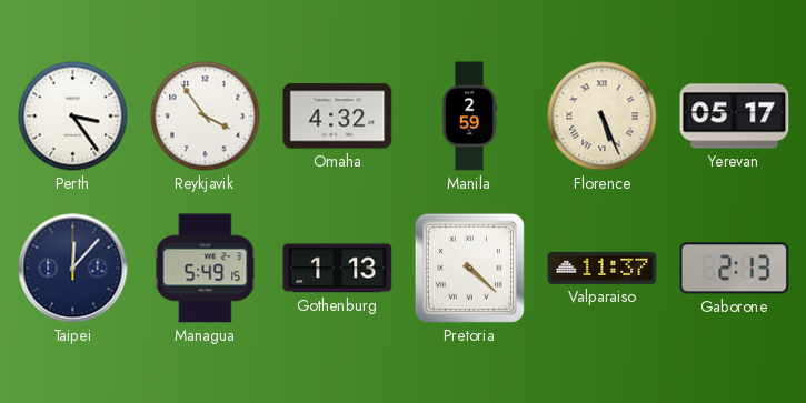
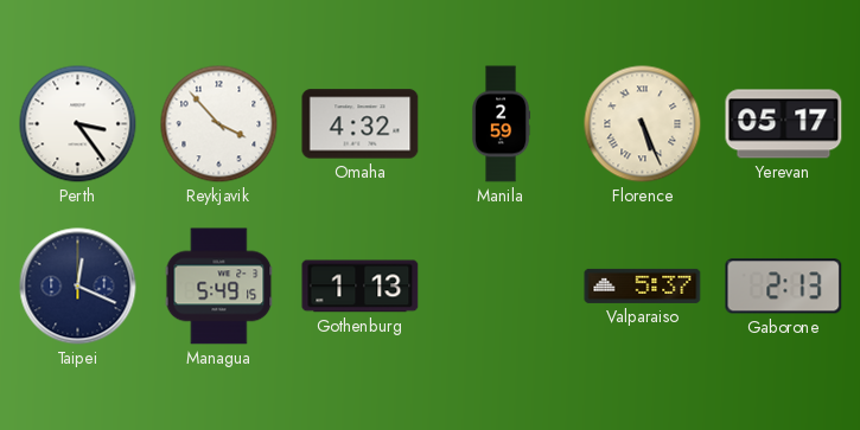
Reykjavik: 3:54 -> 3:53 (219, 124)
Taipei: 12:07 -> 12:19 (78, 287)
Pretoria: 4:22 -> none (469, 268)
Valparaiso: 11:37 -> 5:37 (643, 285)
